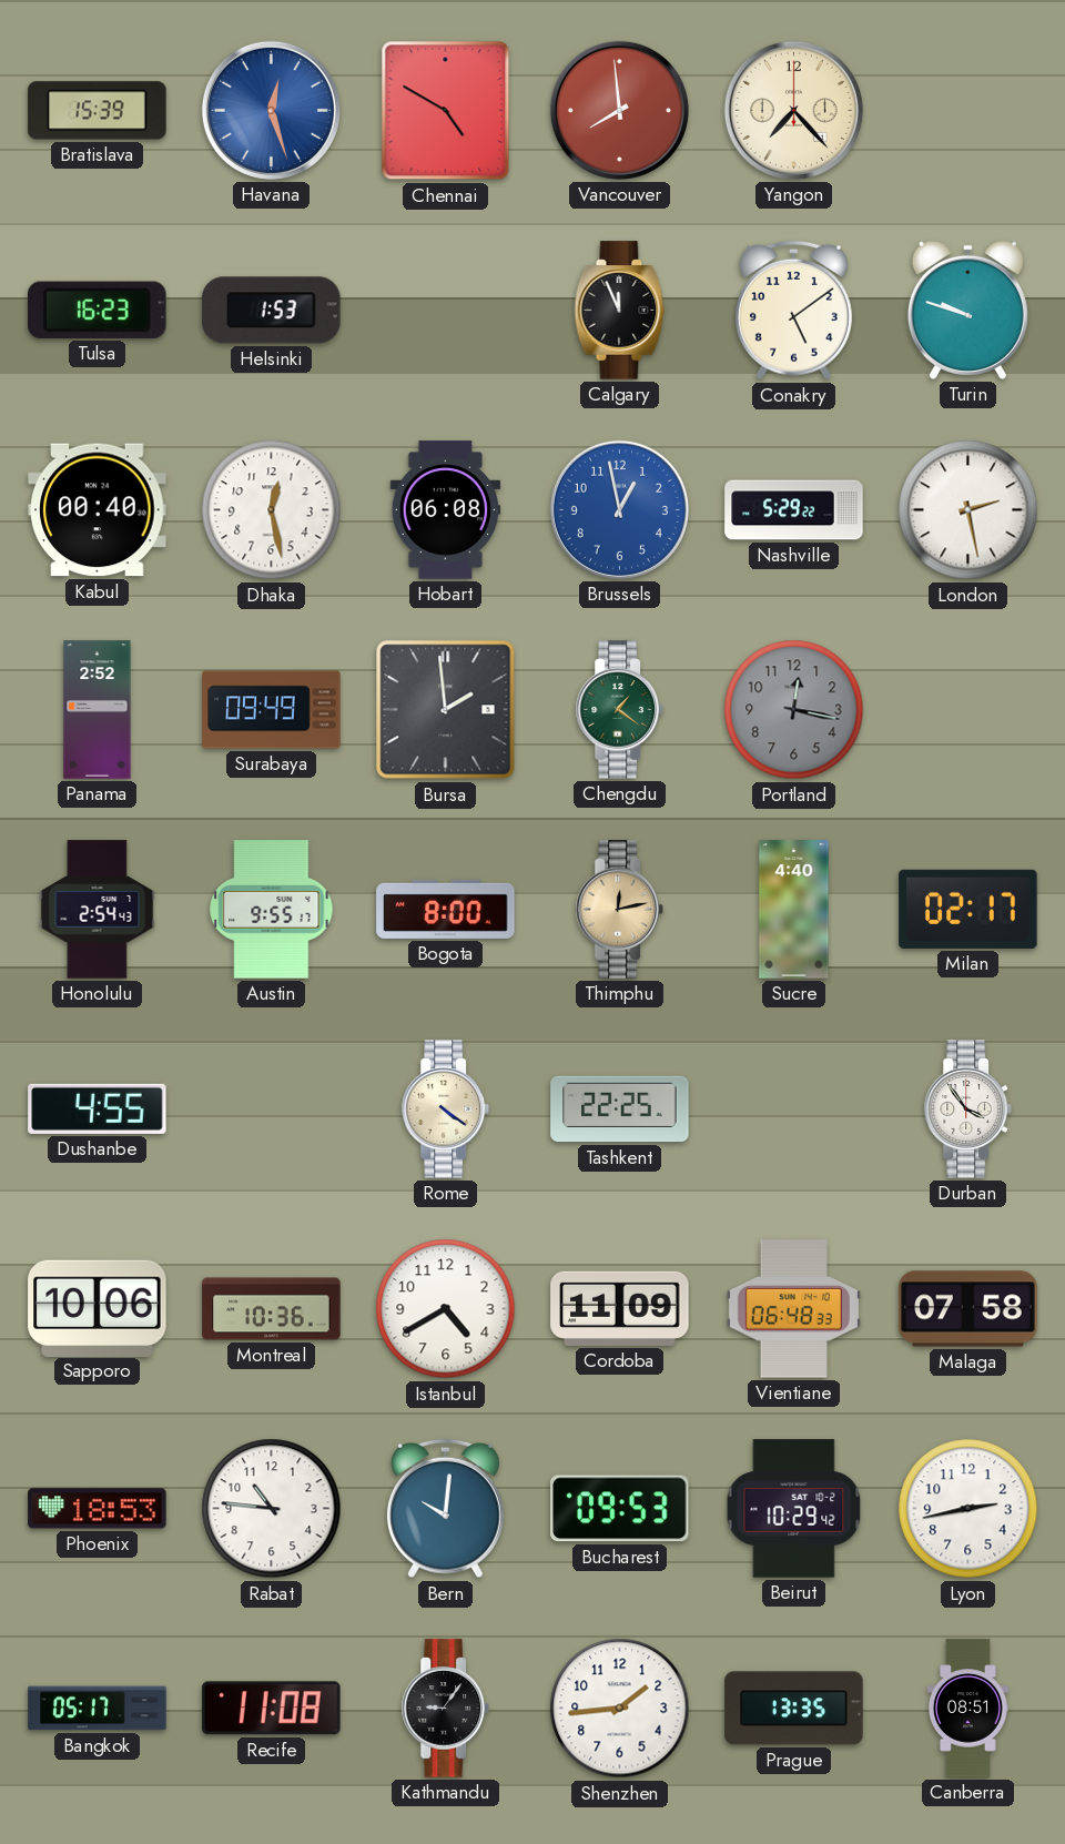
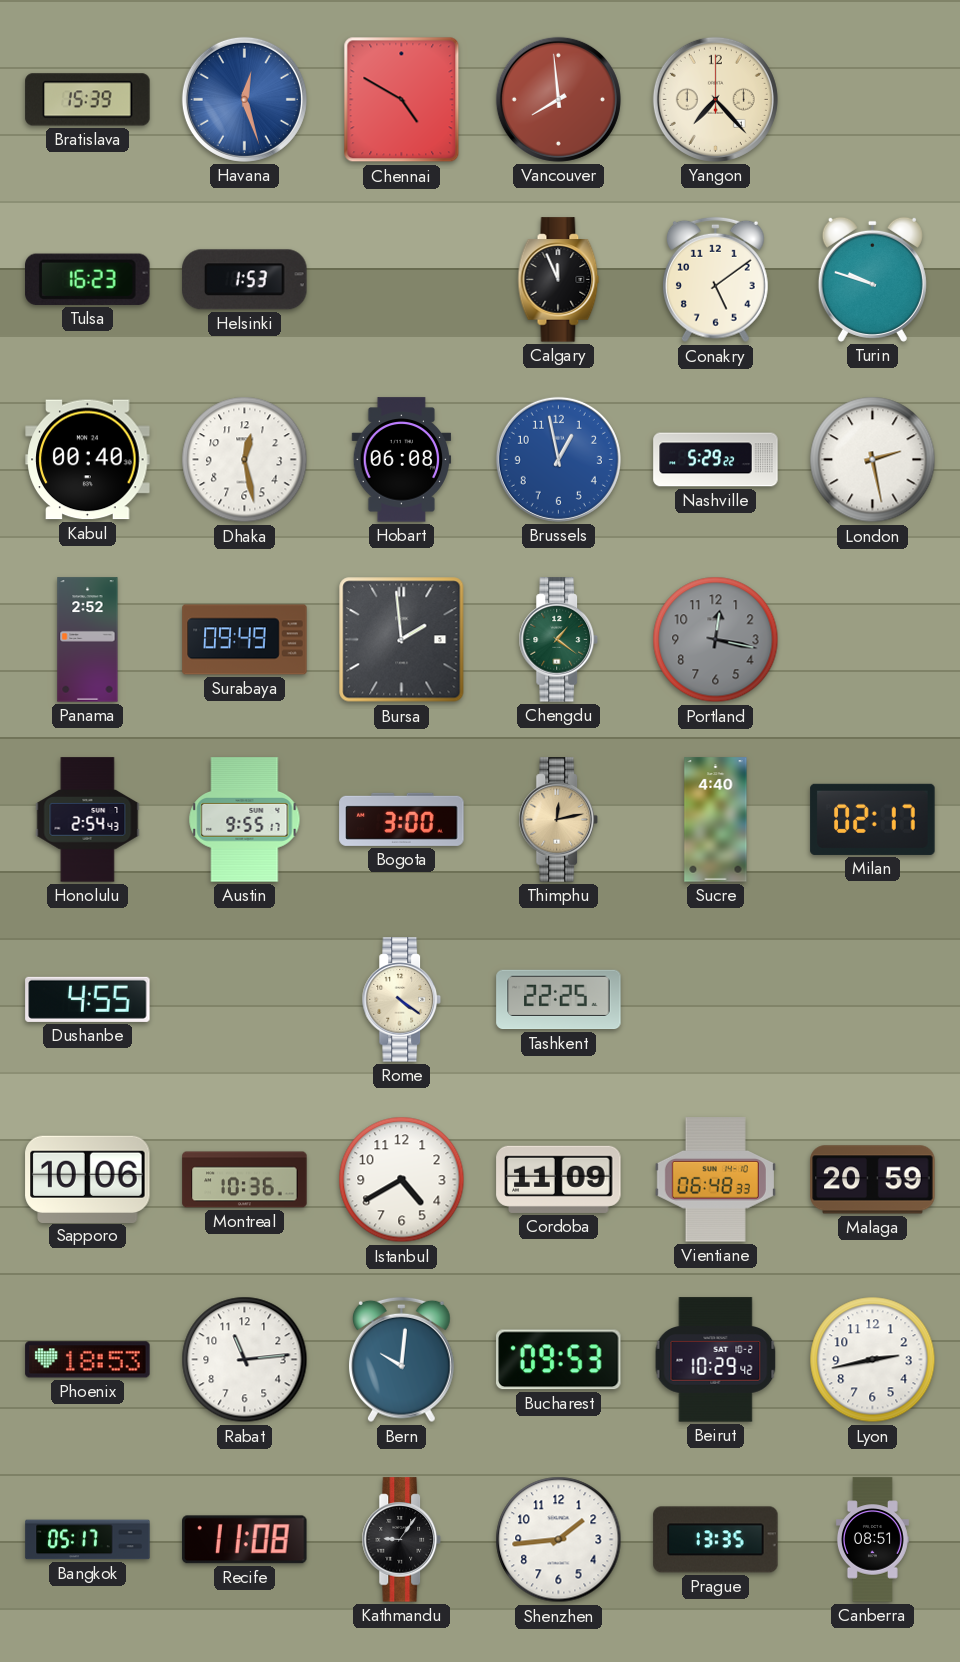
Bogota: 8:00 -> 3:00 (402, 819)
Durban: 3:54 -> none (967, 1110)
Malaga: 07:58 -> 20:59 (873, 1180)
Rabat: 10:46 -> 11:14 (245, 1360)
